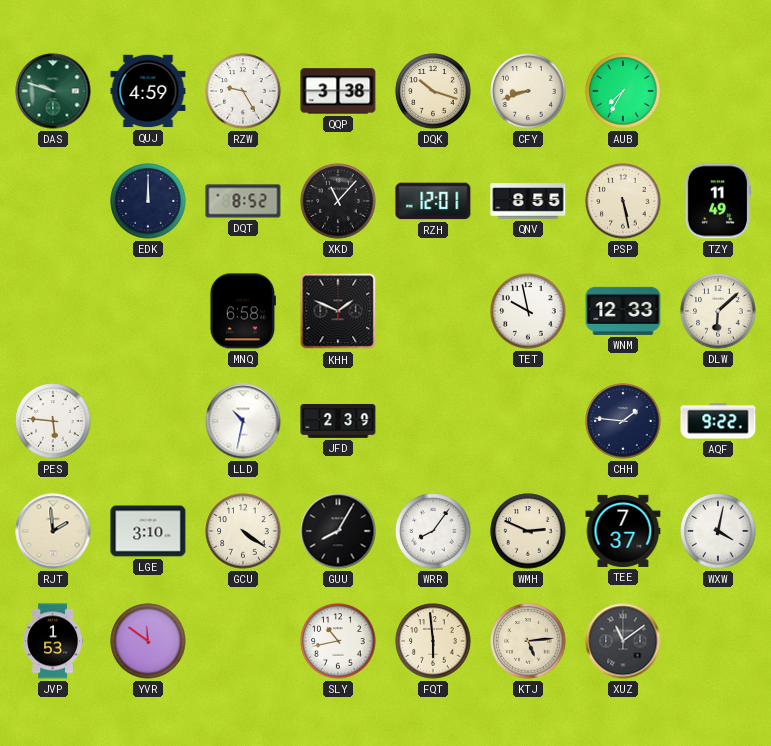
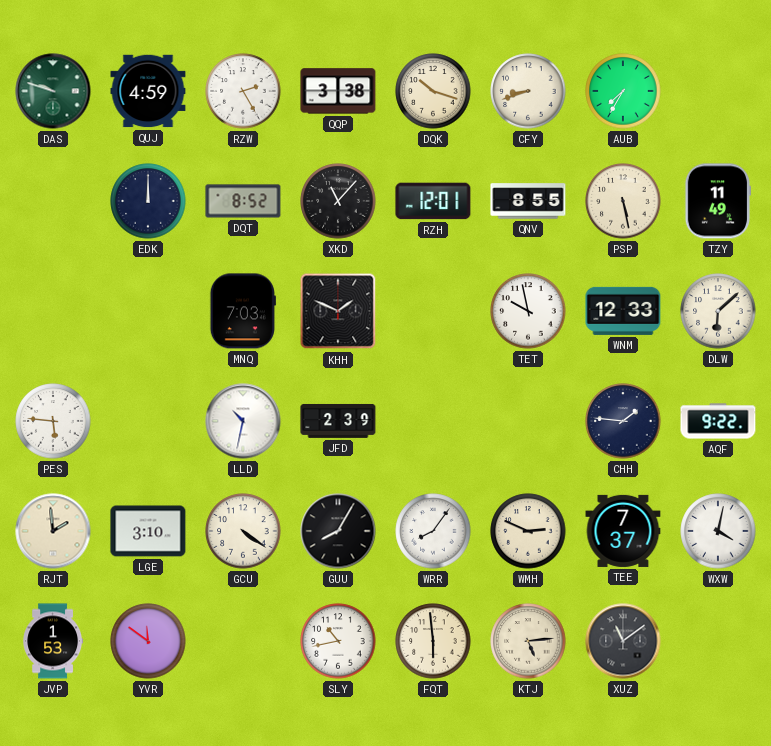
RZW: 9:25 -> 2:25 (243, 91)
MNQ: 6:58 -> 7:03 (243, 311)
